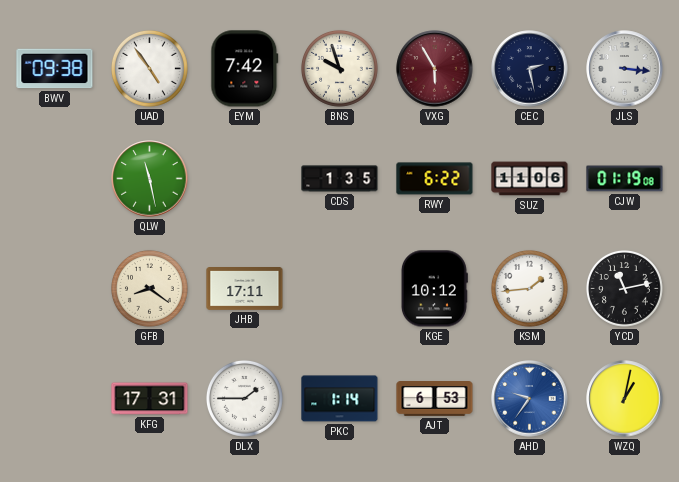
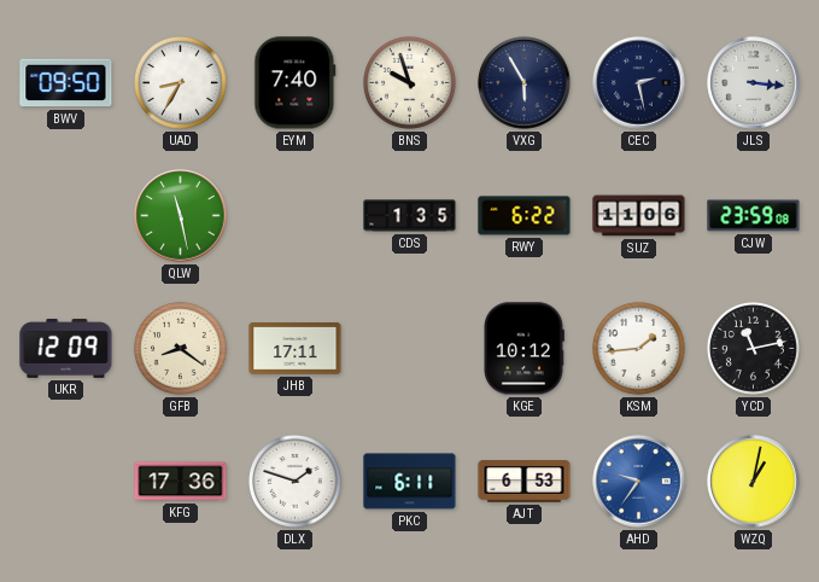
BWV: 09:38 -> 09:50 (66, 83)
UAD: 4:54 -> 8:35 (180, 82)
EYM: 7:42 -> 7:40 (296, 83)
VXG dial: burgundy -> navy (525, 83)
CJW: 01:19 -> 23:59 (754, 216)
UKR: none -> 12:09 (66, 349)
KFG: 17:31 -> 17:36 (181, 482)
DLX: 1:45 -> 1:48 (294, 481)
PKC: 1:14 -> 6:11 (410, 482)
